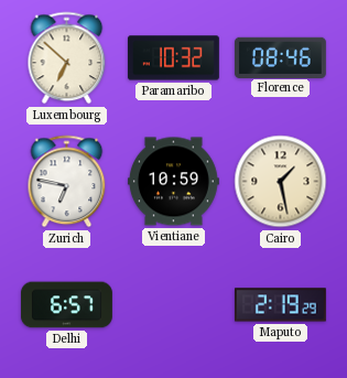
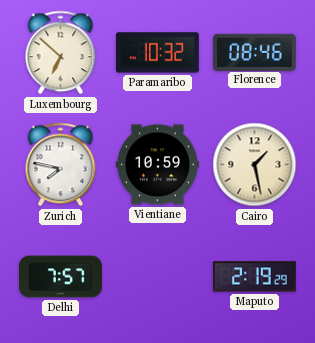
Zurich: 6:47 -> 7:47 (61, 165)
Delhi: 6:57 -> 7:57 (60, 277)
